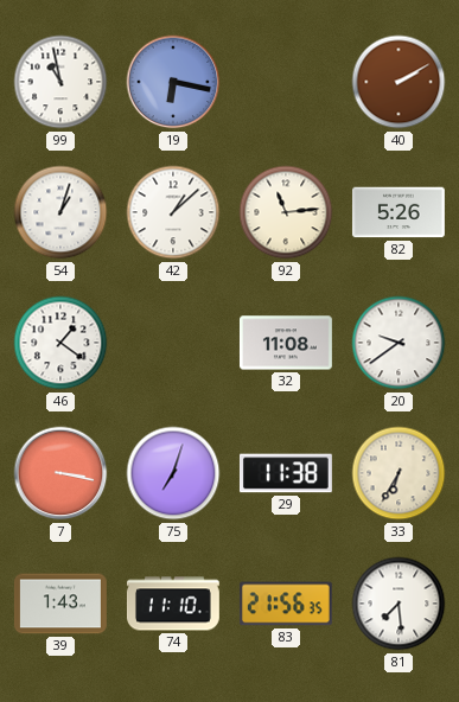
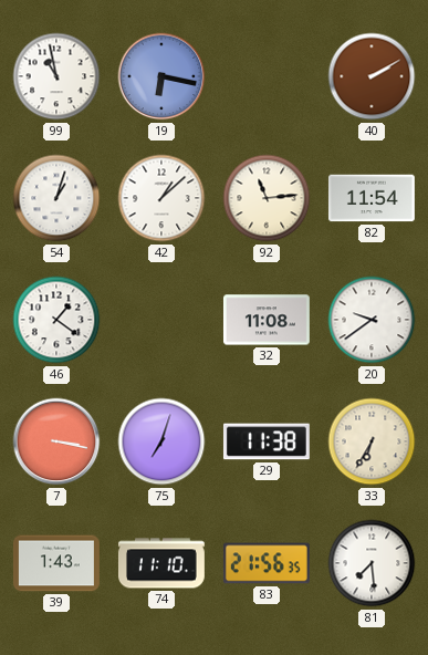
82: 5:26 -> 11:54 (372, 198)
